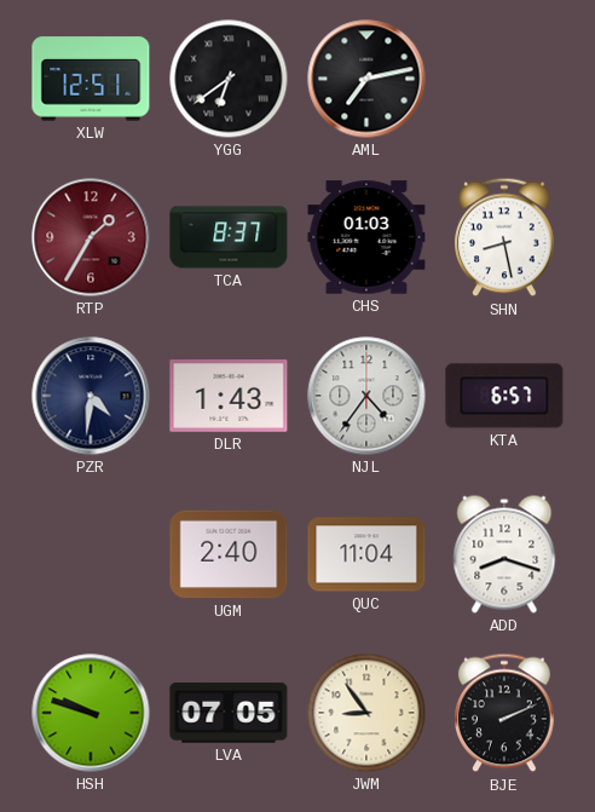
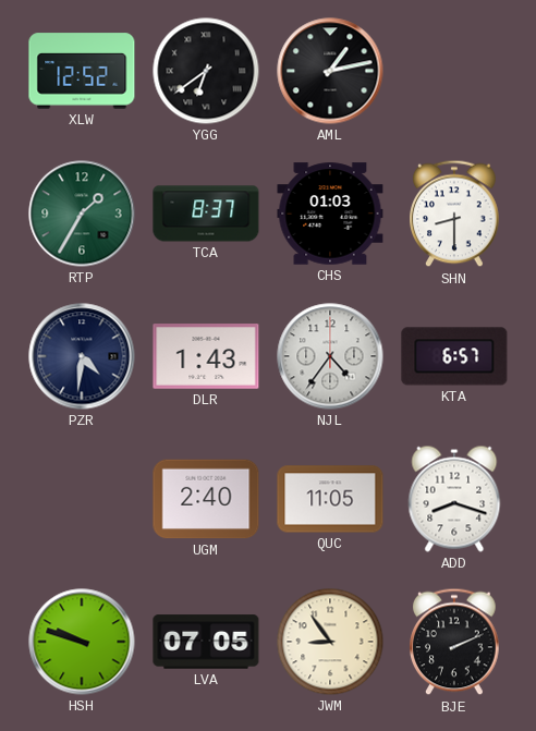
XLW: 12:51 -> 12:52 (82, 71)
AML: 7:13 -> 1:13 (330, 71)
RTP dial: burgundy -> green (82, 214)
SHN: 8:28 -> 8:30 (454, 214)
QUC: 11:04 -> 11:05 (330, 499)
